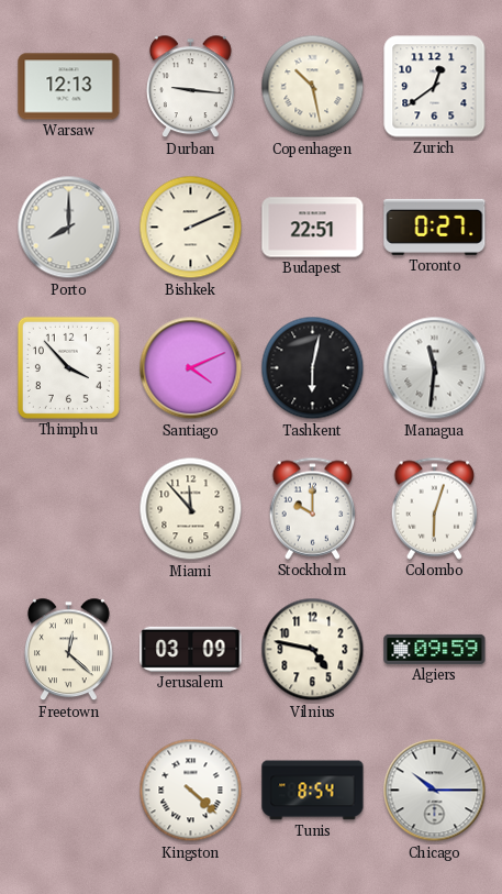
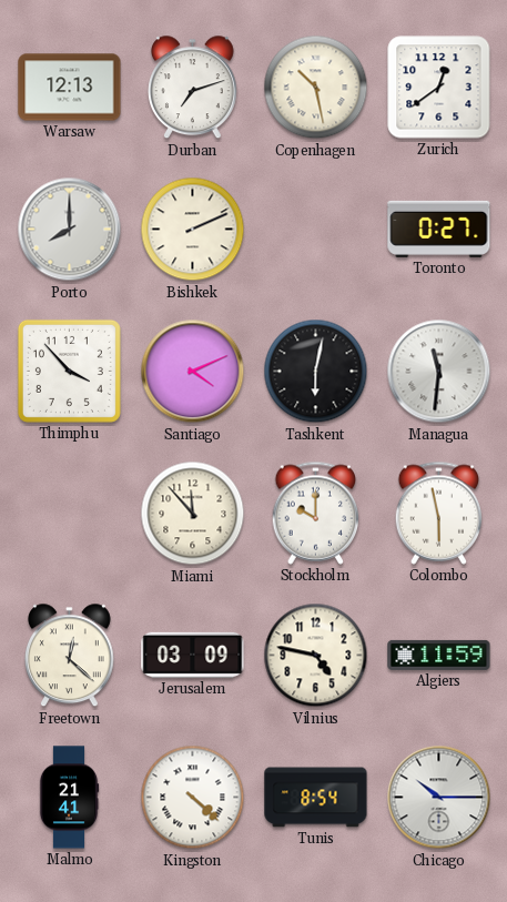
Durban: 9:16 -> 7:12 (192, 88)
Budapest: 22:51 -> none (313, 228)
Colombo: 6:03 -> 5:58 (439, 513)
Algiers: 09:59 -> 11:59 (439, 655)
Malmo: none -> 21:41 (69, 798)
